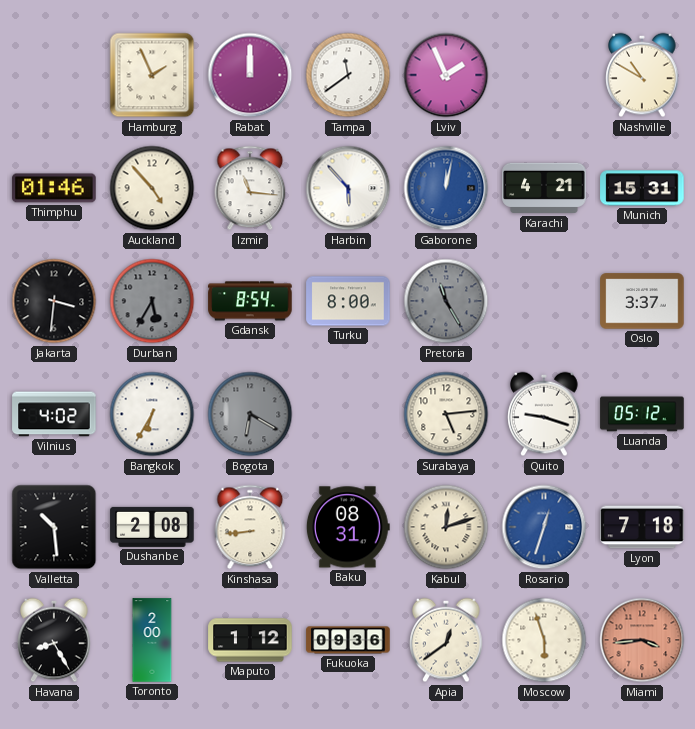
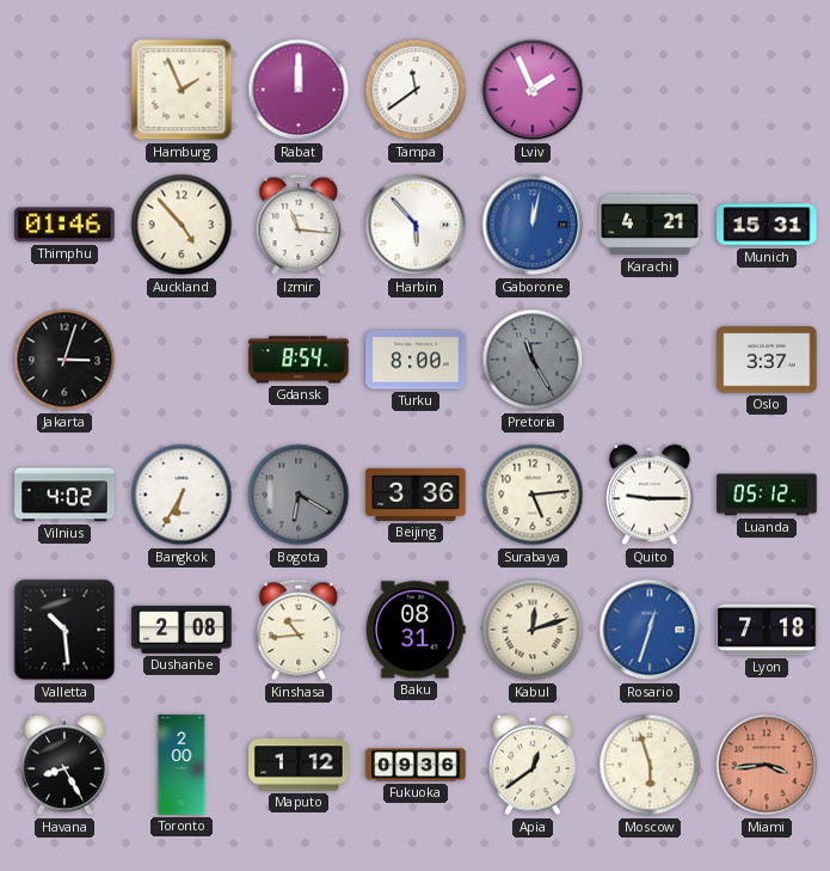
Nashville: 10:50 -> none (642, 75)
Jakarta: 3:31 -> 3:03 (64, 360)
Durban: 5:35 -> none (152, 301)
Beijing: none -> 3:36 (416, 495)
Quito: 9:18 -> 9:15 (650, 495)
Kinshasa: 8:44 -> 10:44 (299, 630)
